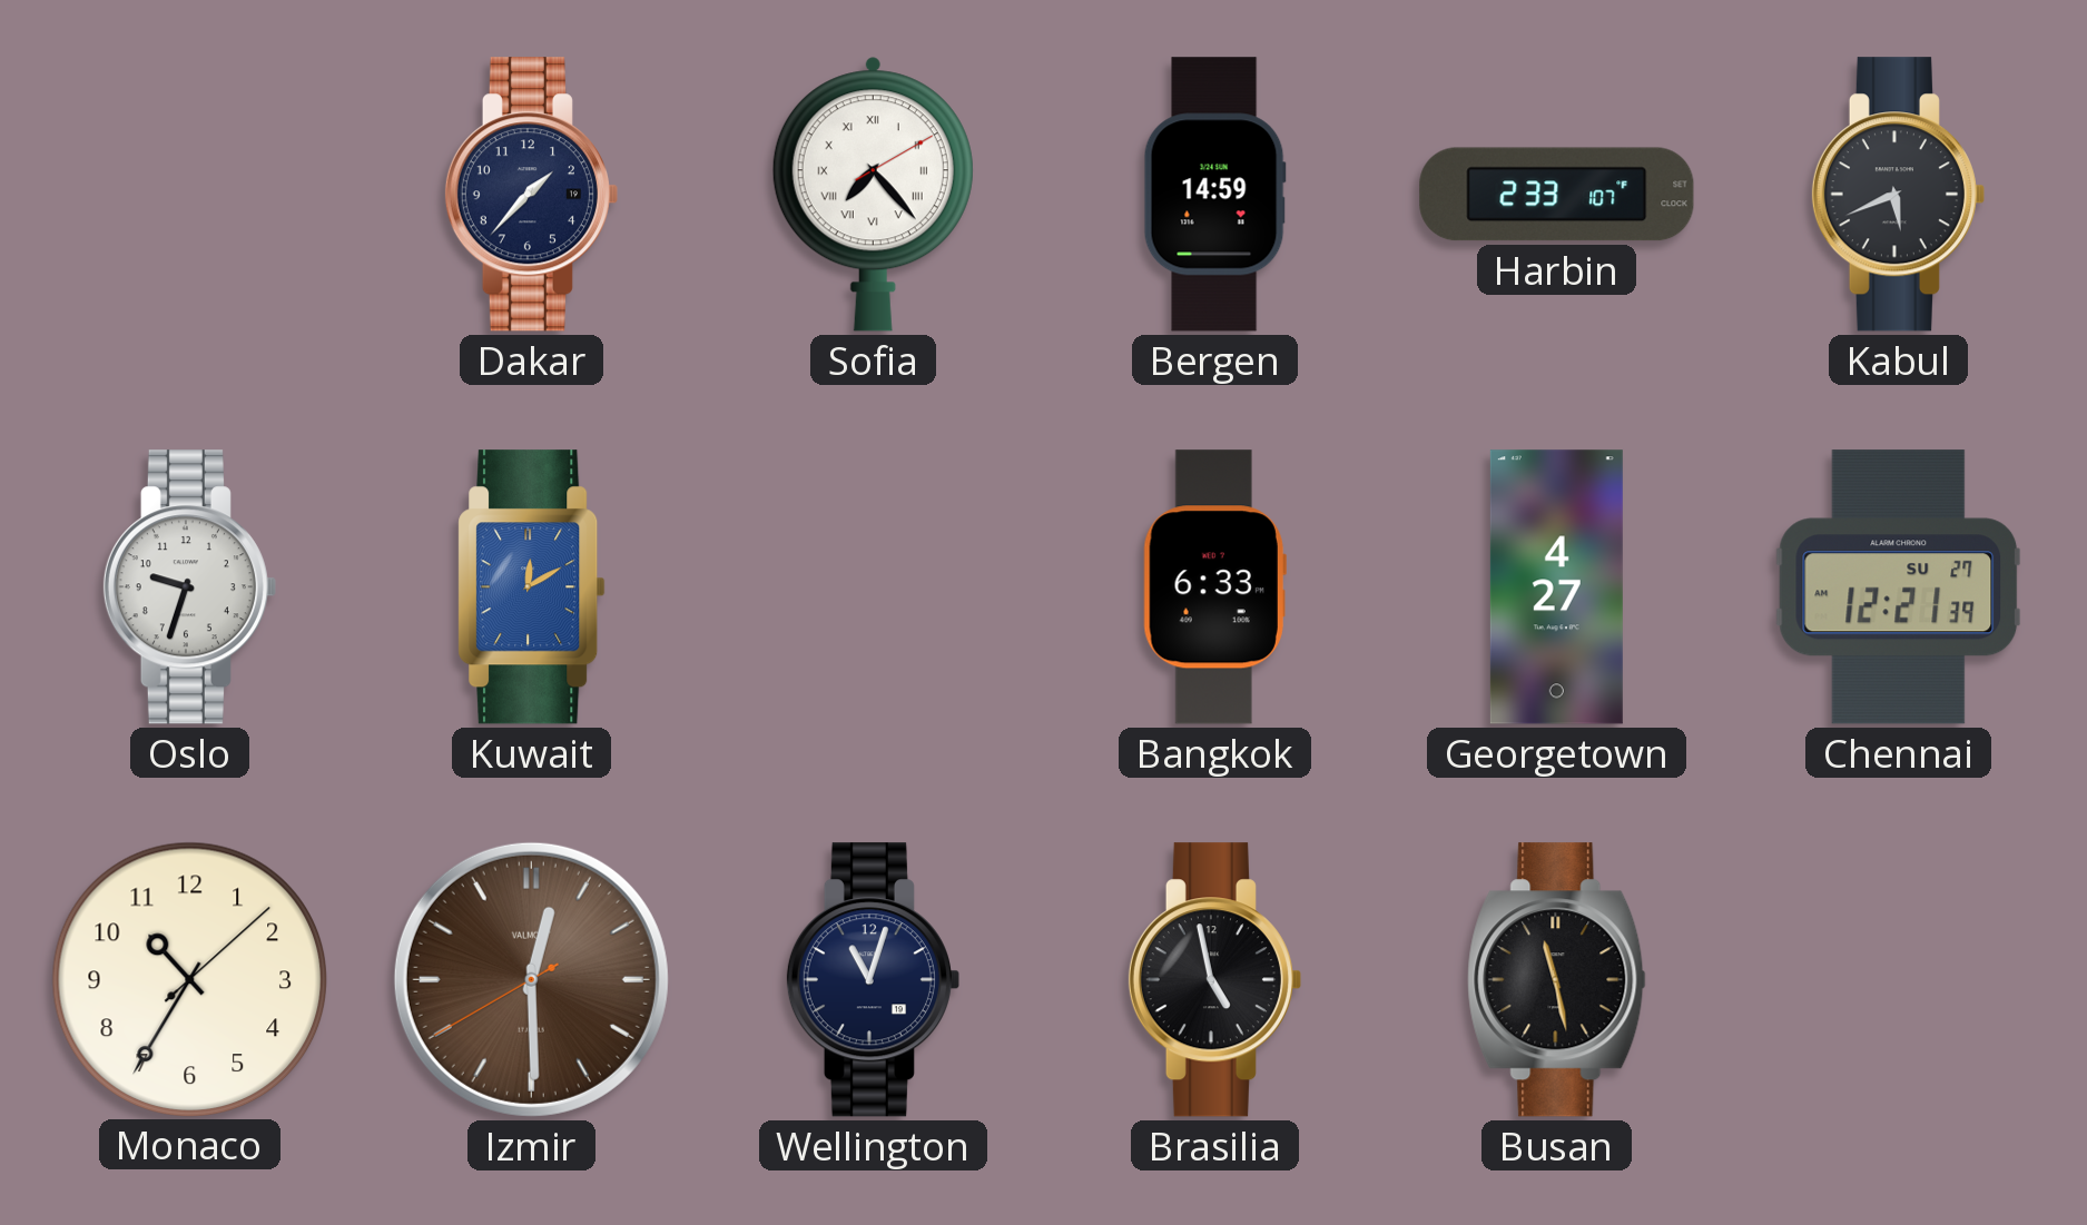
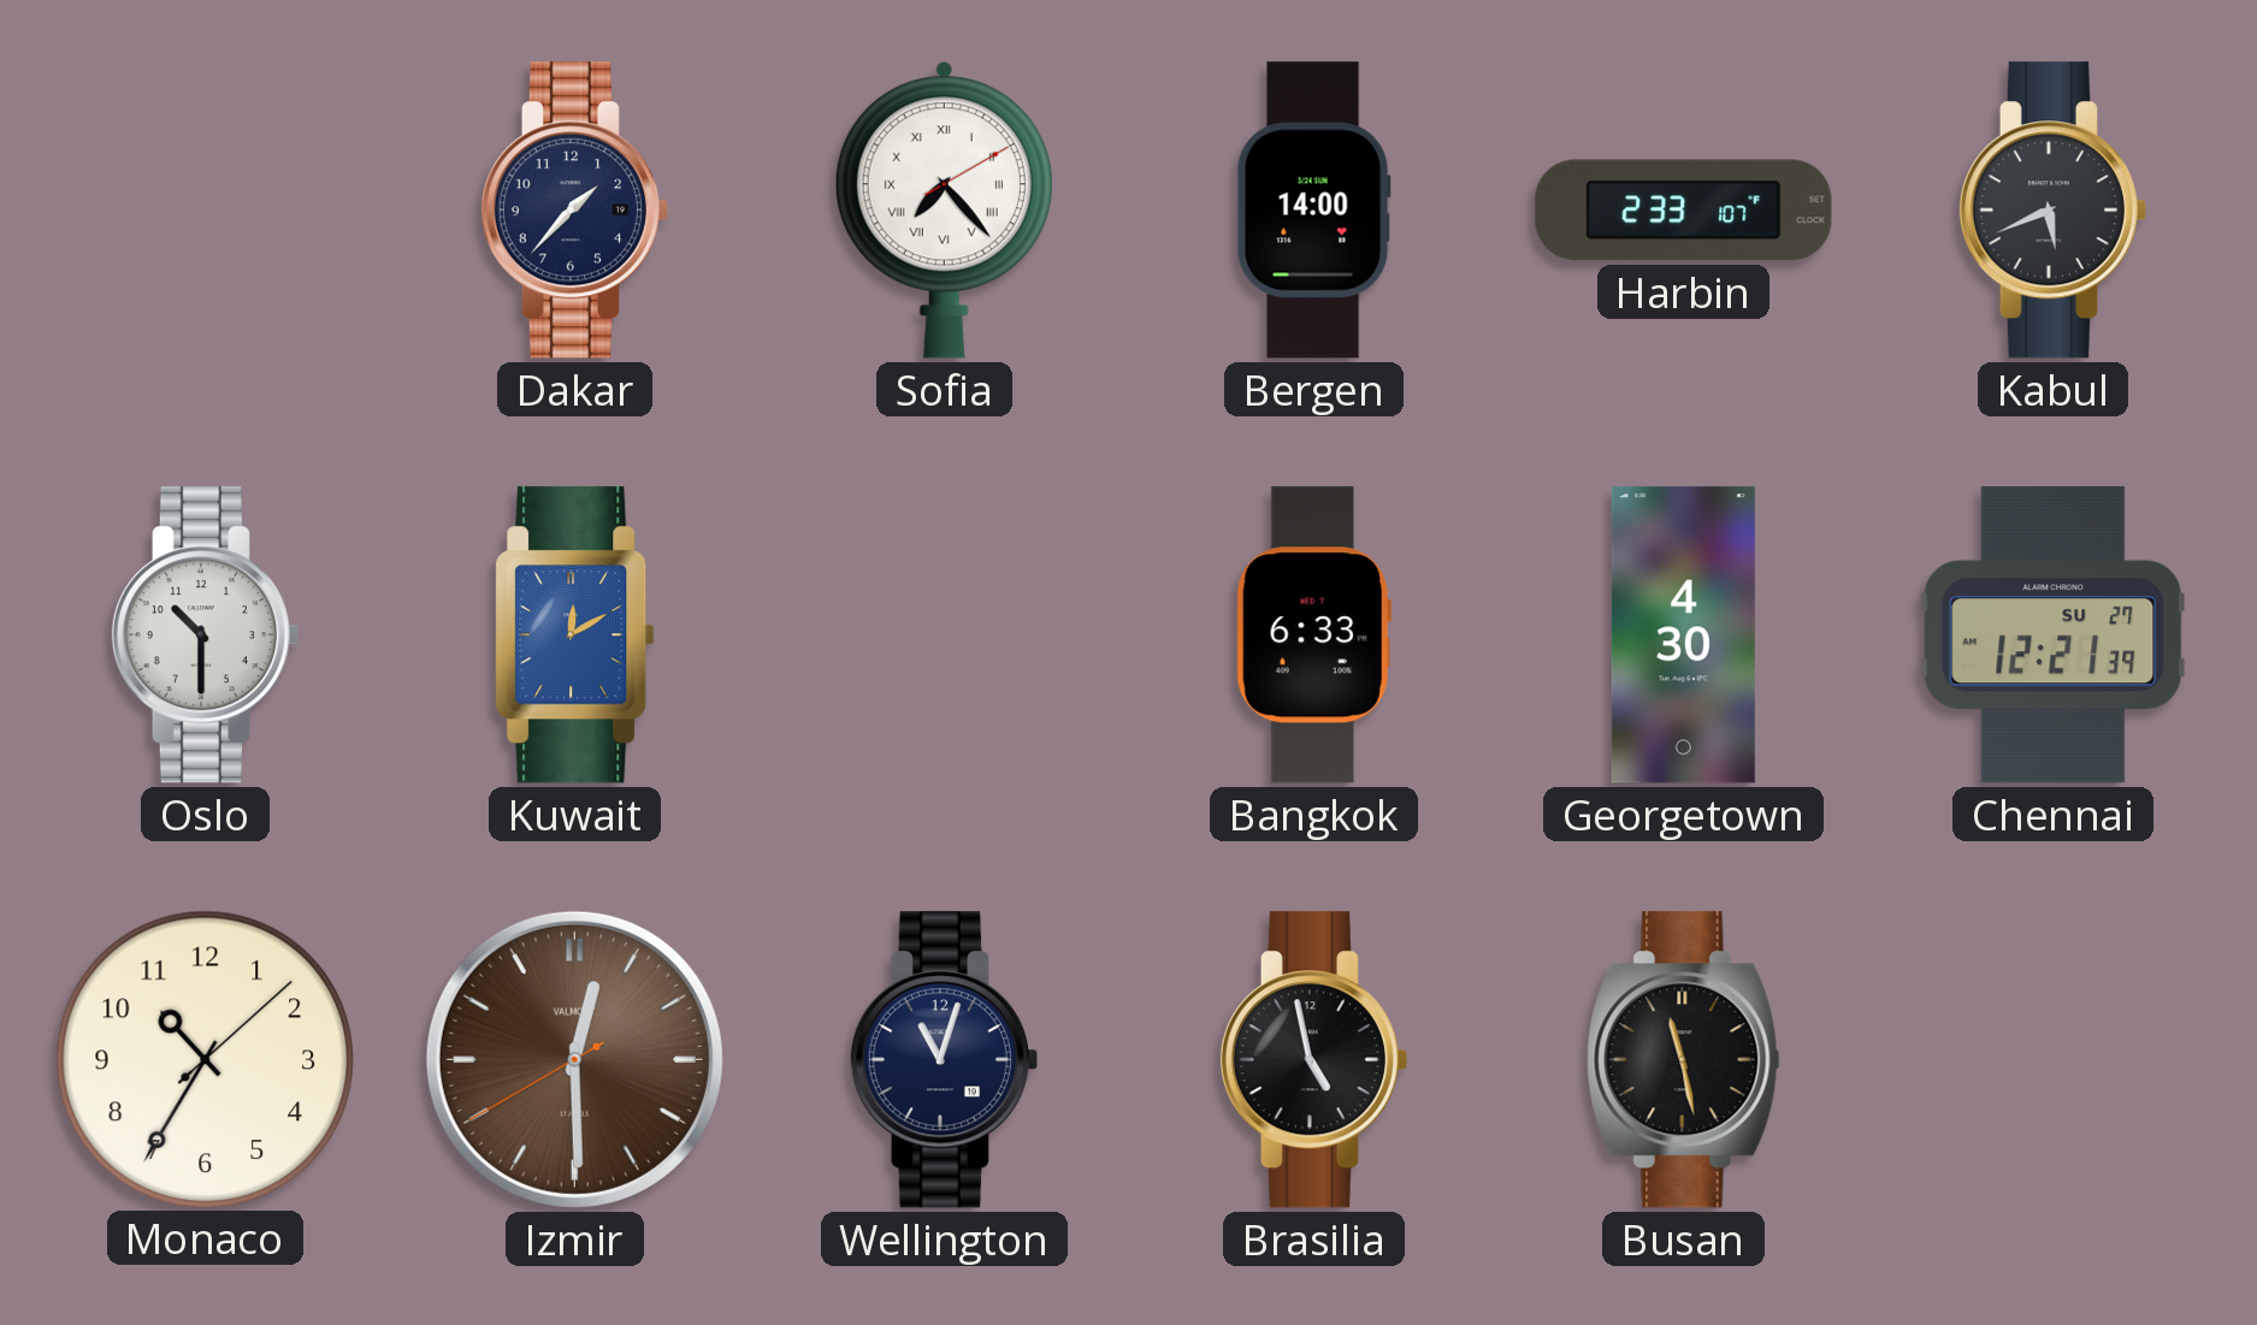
Bergen: 14:59 -> 14:00 (1313, 211)
Oslo: 9:33 -> 10:30 (205, 635)
Georgetown: 4:27 -> 4:30 (1683, 635)
